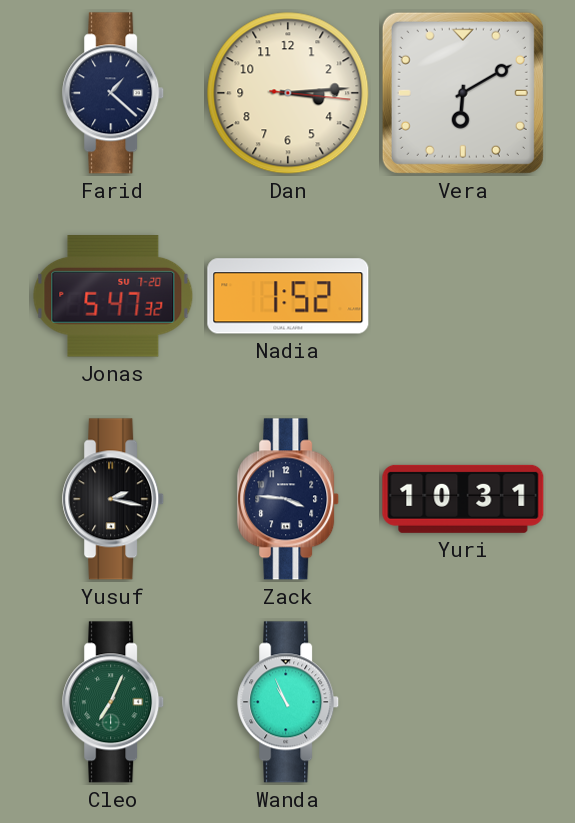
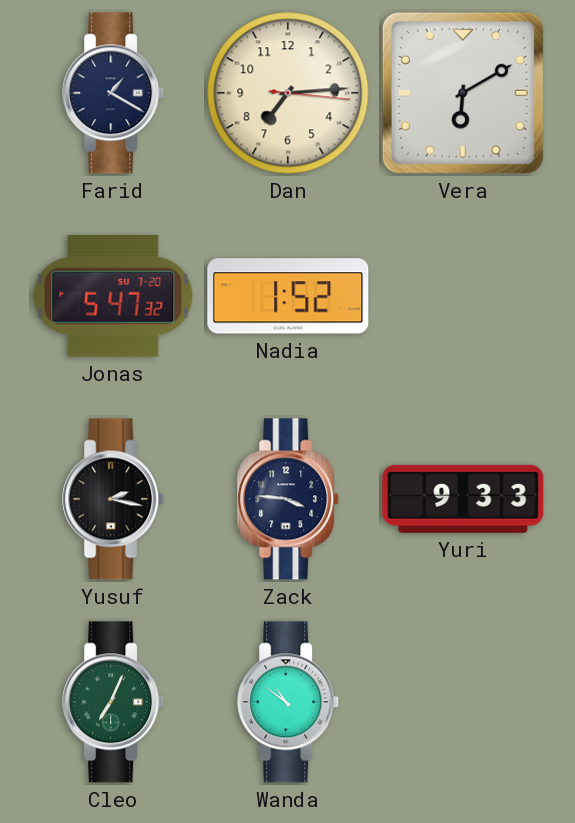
Farid: 1:22 -> 1:20 (114, 93)
Dan: 3:14 -> 7:14 (288, 93)
Yuri: 10:31 -> 9:33 (463, 499)
Wanda: 10:56 -> 10:51 (289, 702)
